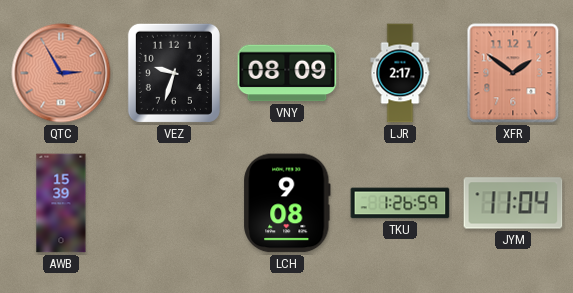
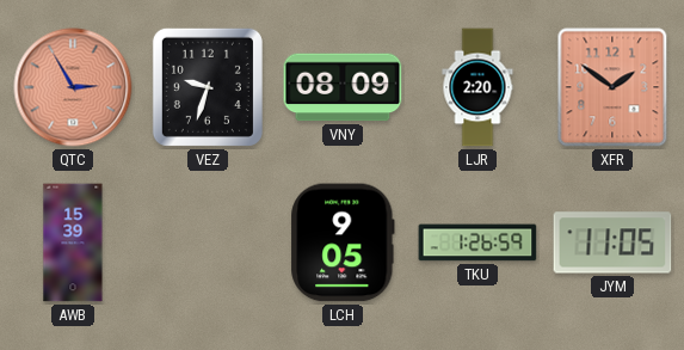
LJR: 2:17 -> 2:20 (477, 87)
LCH: 9:08 -> 9:05 (343, 242)
JYM: 11:04 -> 11:05 (612, 242)
